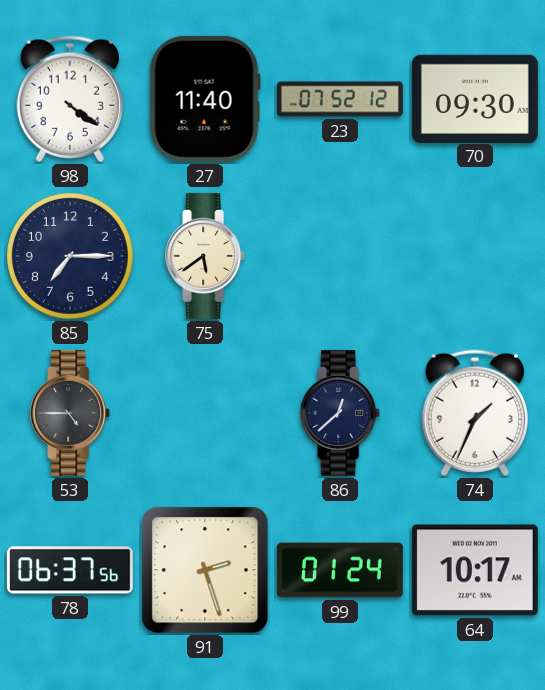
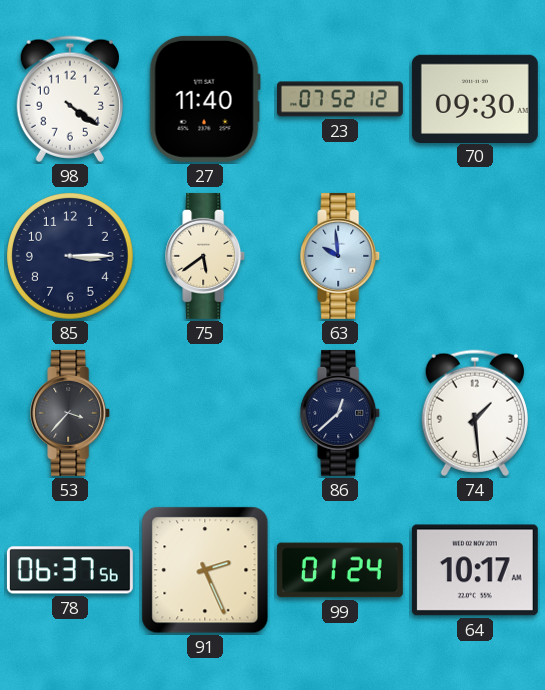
85: 7:15 -> 3:15 (71, 257)
63: none -> 9:59 (341, 256)
53: 4:45 -> 3:37 (71, 413)
74: 1:34 -> 1:29 (475, 413)
91: 2:27 -> 2:26 (205, 570)
